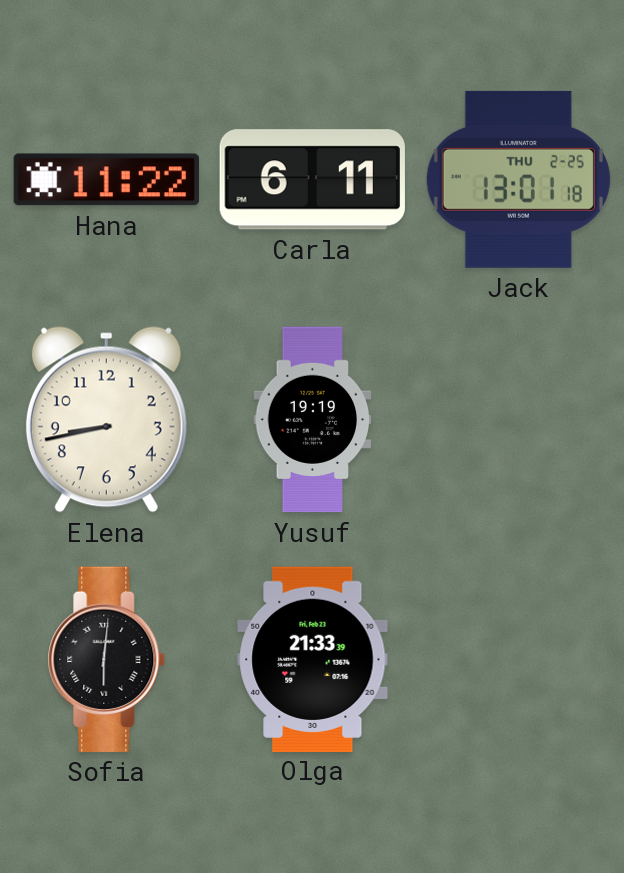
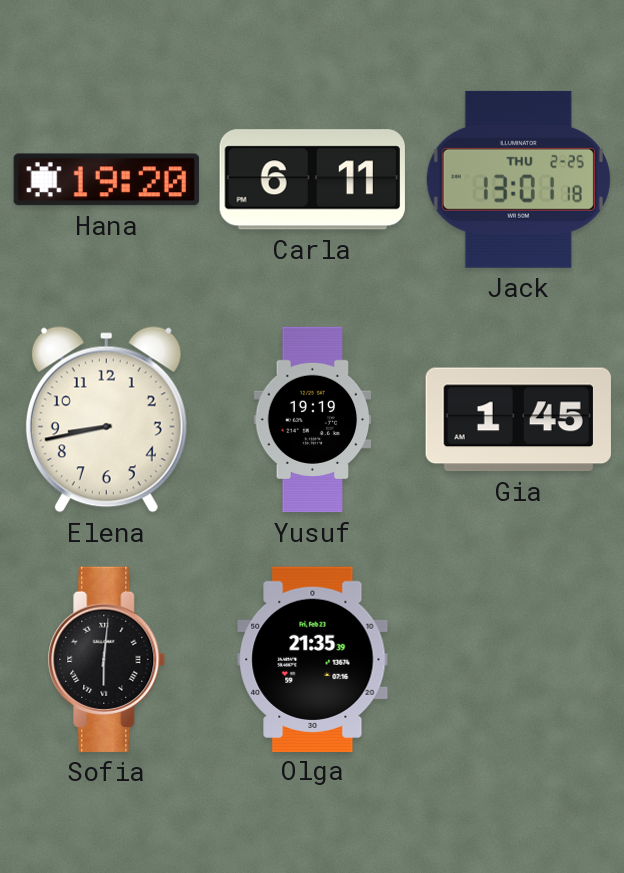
Hana: 11:22 -> 19:20 (106, 180)
Gia: none -> 1:45 (518, 420)
Olga: 21:33 -> 21:35 (313, 659)
